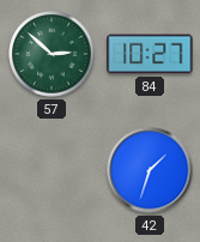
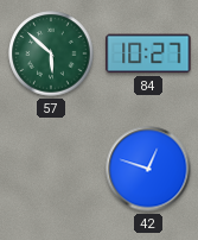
57: 2:52 -> 5:52 (51, 53)
42: 1:33 -> 12:48 (148, 169)
